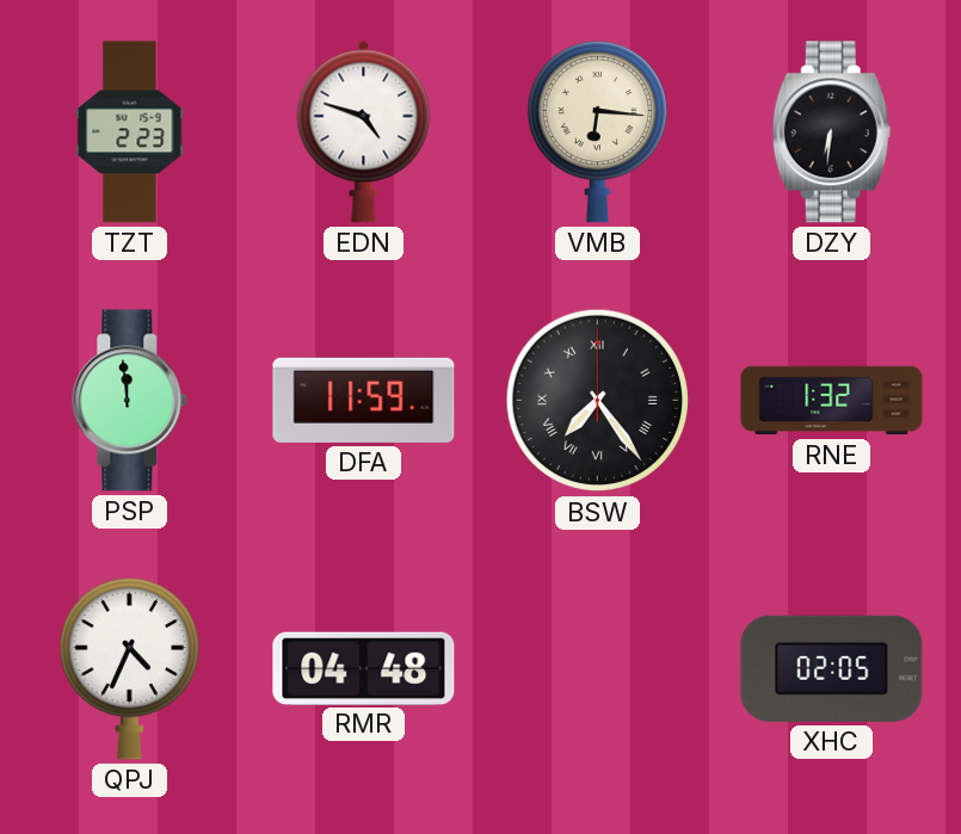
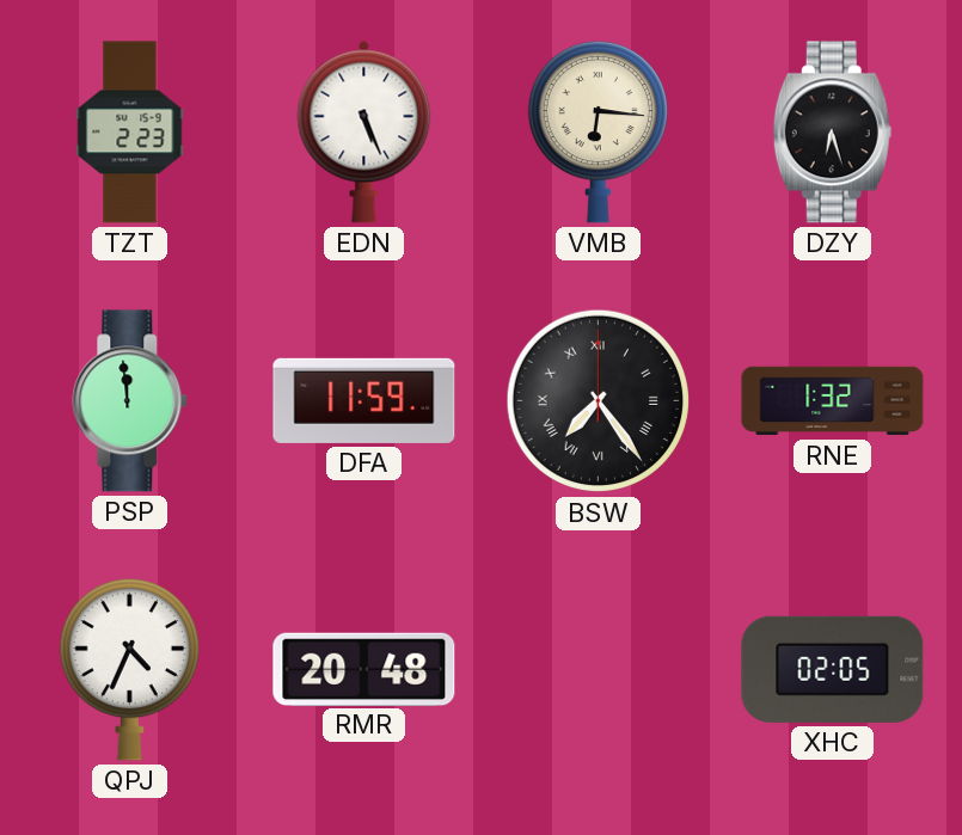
EDN: 4:48 -> 5:26 (364, 131)
DZY: 6:31 -> 6:27 (832, 133)
RMR: 04:48 -> 20:48 (364, 669)
